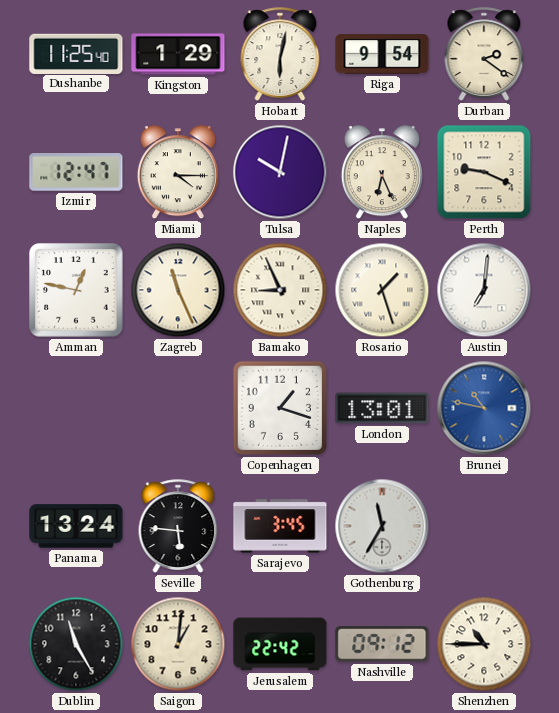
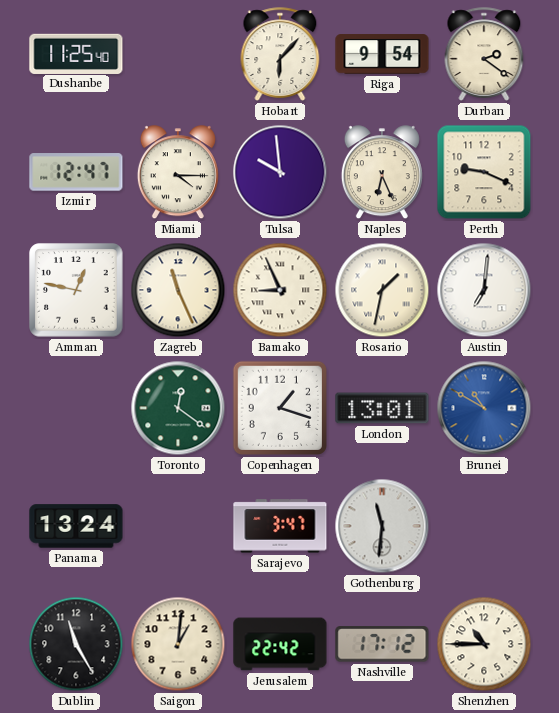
Kingston: 1:29 -> none (178, 54)
Hobart: 6:02 -> 6:07 (280, 54)
Tulsa: 10:02 -> 9:59 (280, 172)
Rosario: 1:27 -> 1:32 (382, 290)
Toronto: none -> 12:21 (178, 408)
Brunei: 10:47 -> 10:50 (484, 408)
Seville: 5:46 -> none (178, 526)
Sarajevo: 3:45 -> 3:47 (280, 526)
Gothenburg: 11:35 -> 11:31 (382, 526)
Nashville: 09:12 -> 17:12 (382, 644)
